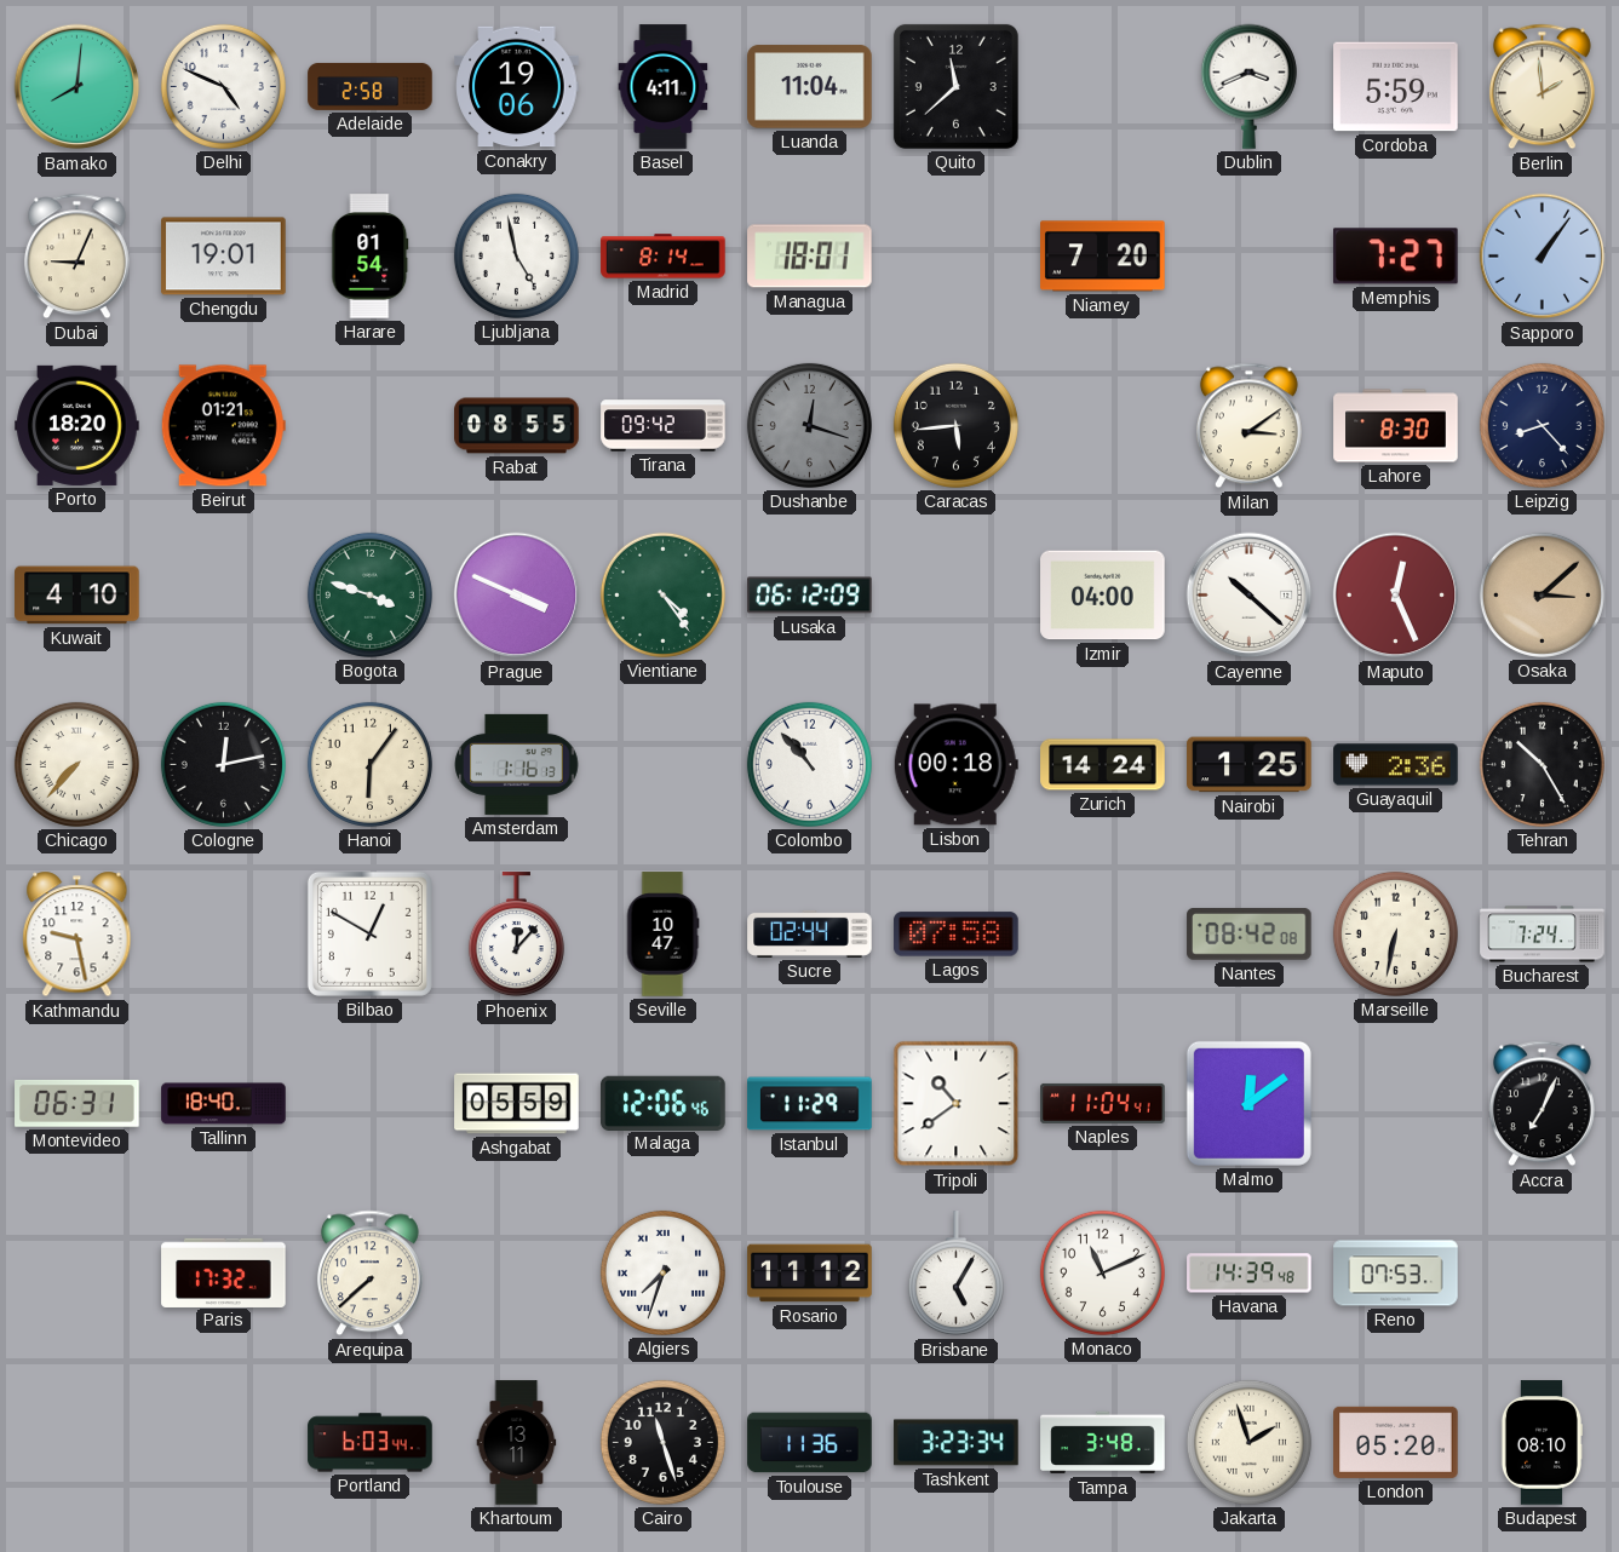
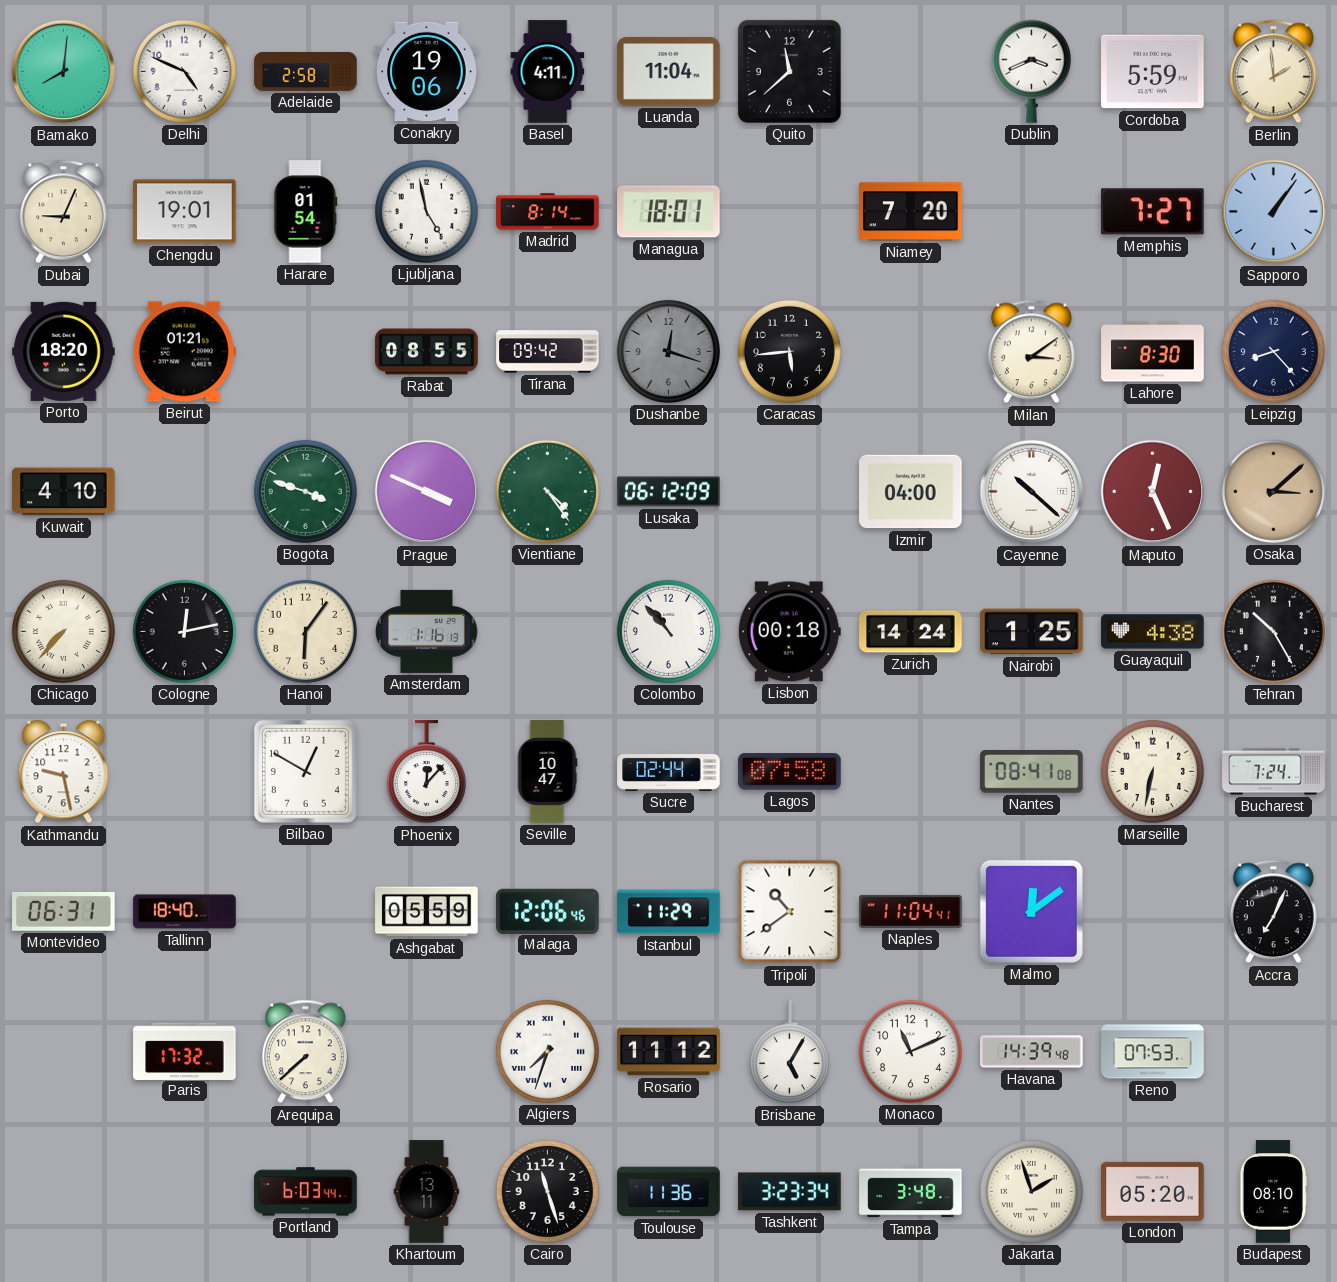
Guayaquil: 2:36 -> 4:38 (1153, 632)
Nantes: 08:42 -> 08:41 (1032, 772)
